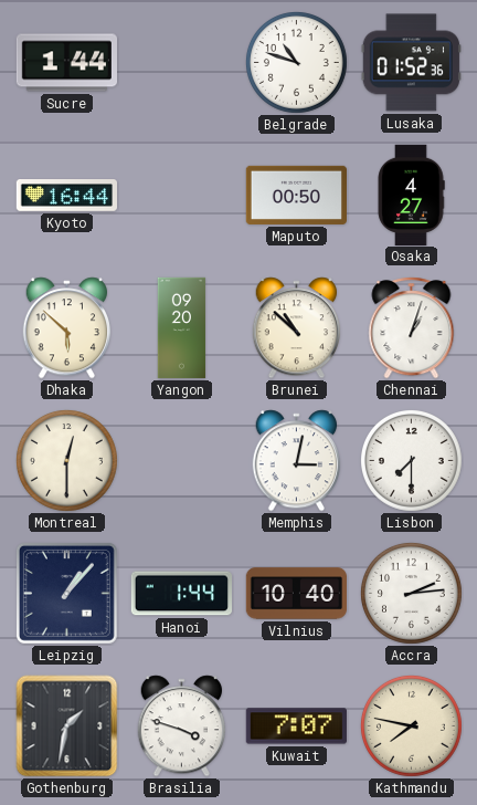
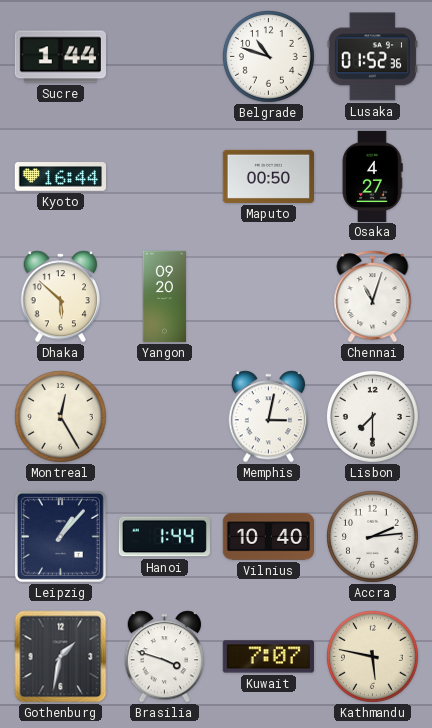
Brunei: 10:52 -> none (297, 328)
Chennai: 1:03 -> 11:03 (373, 297)
Montreal: 12:30 -> 12:25 (60, 416)
Kathmandu: 7:47 -> 5:47 (372, 656)
